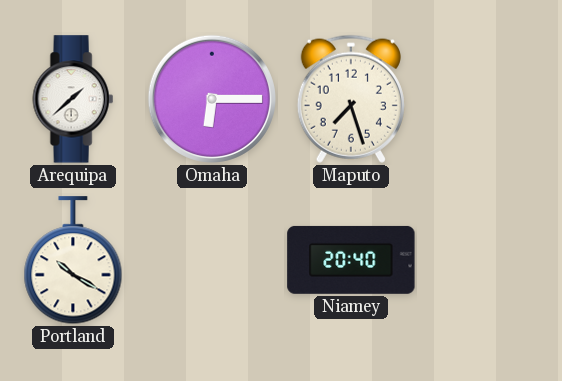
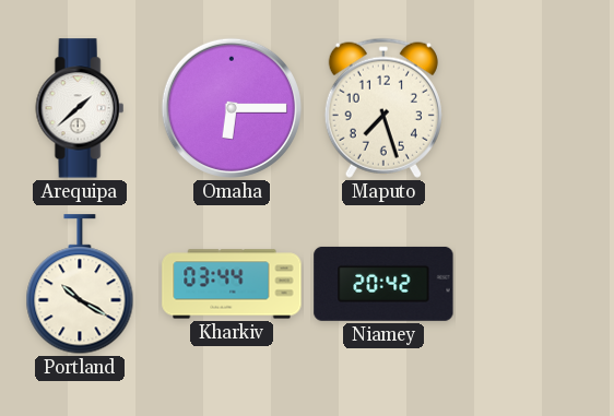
Kharkiv: none -> 03:44 (232, 284)
Niamey: 20:40 -> 20:42 (383, 284)
